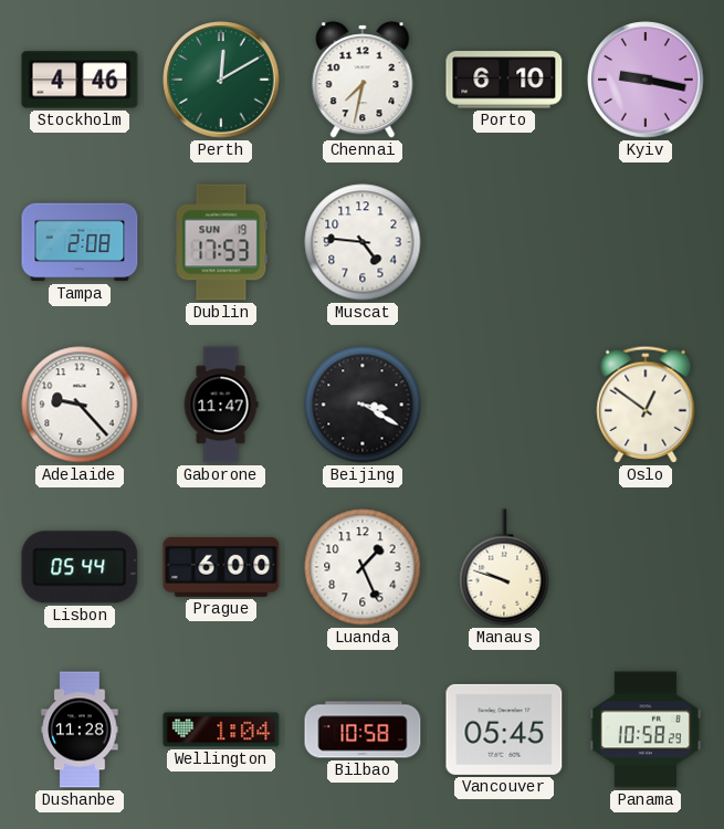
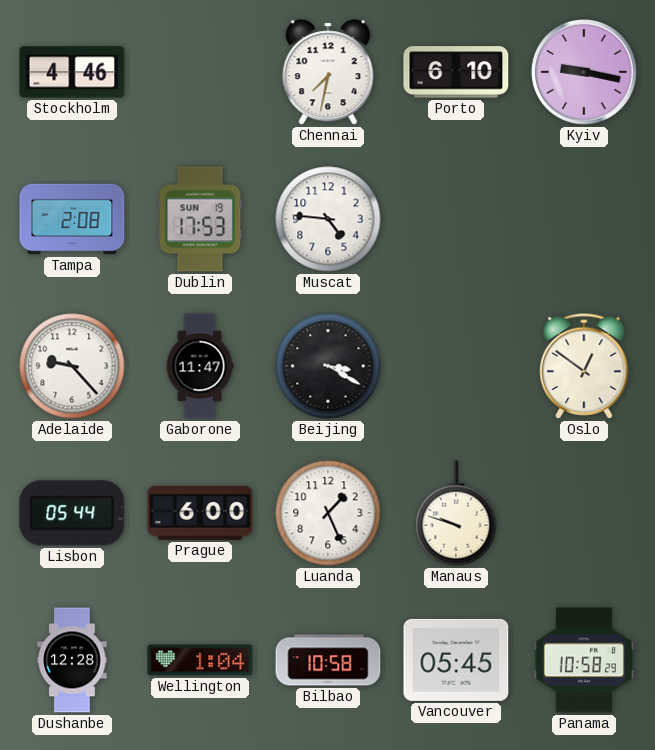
Perth: 12:10 -> none (221, 80)
Dushanbe: 11:28 -> 12:28 (72, 660)
